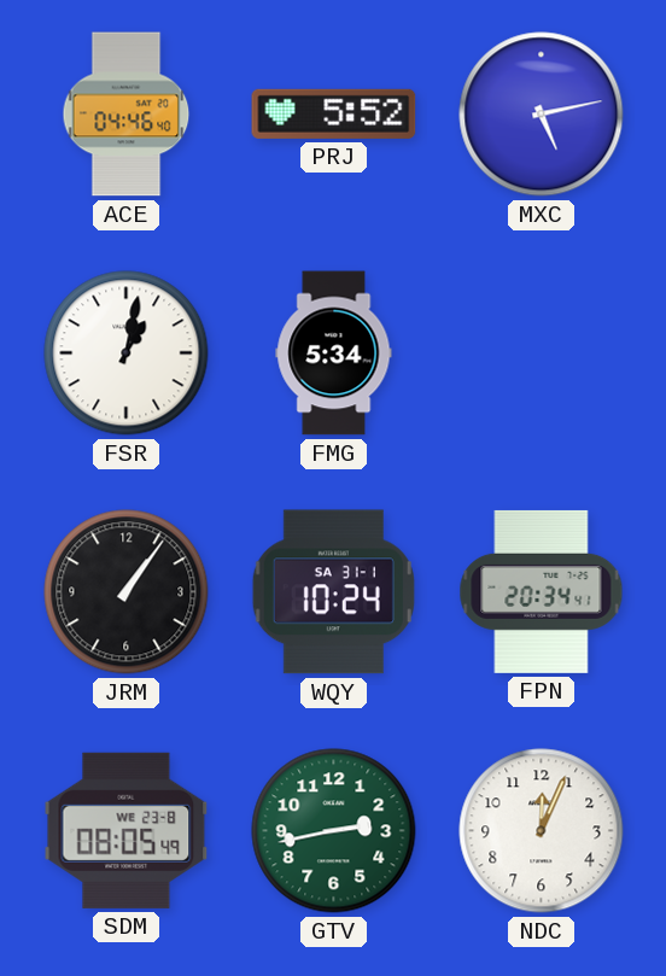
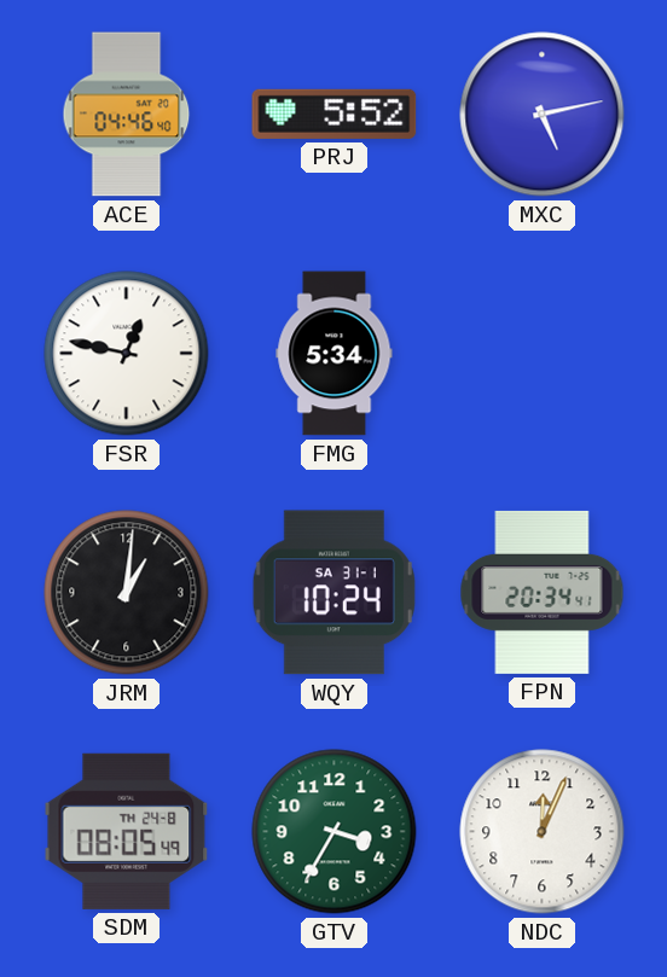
FSR: 1:02 -> 12:47 (127, 354)
JRM: 1:06 -> 1:01 (127, 593)
SDM date: WE 23-8 -> TH 24-8 (127, 831)
GTV: 2:43 -> 3:35 (335, 832)
